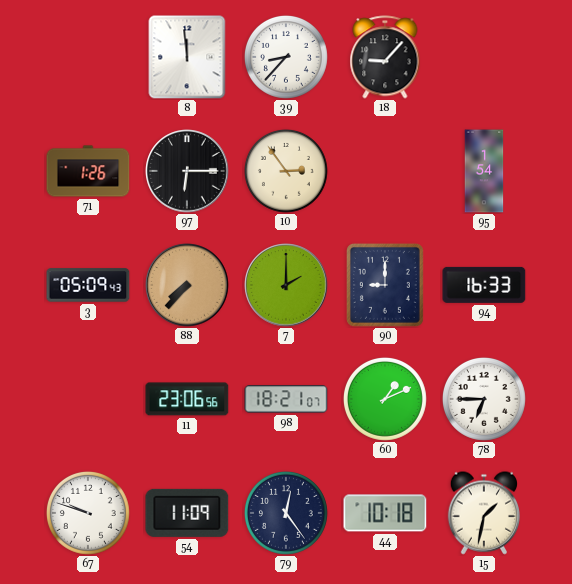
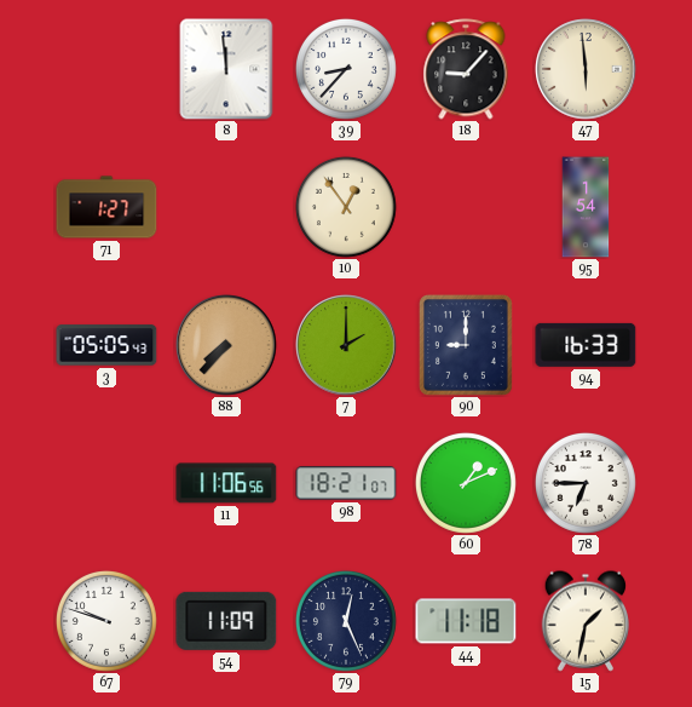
47: none -> 5:59 (586, 69)
71: 1:26 -> 1:27 (106, 207)
97: 6:15 -> none (187, 171)
10: 2:54 -> 12:54 (346, 207)
3: 05:09 -> 05:05 (106, 345)
11: 23:06 -> 11:06 (226, 483)
79: 12:24 -> 12:26 (346, 621)
44: 10:18 -> 11:18 (466, 621)
